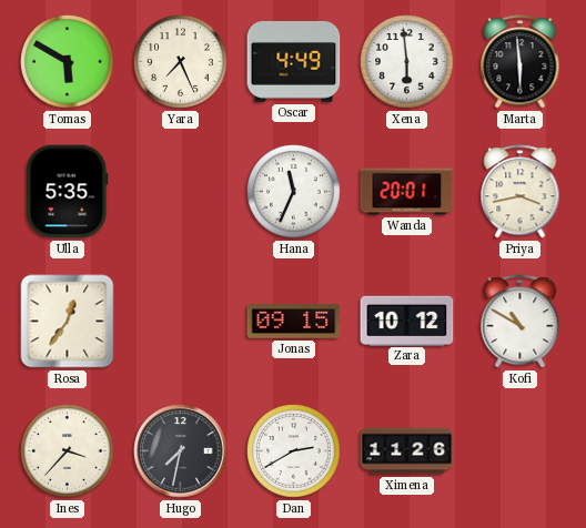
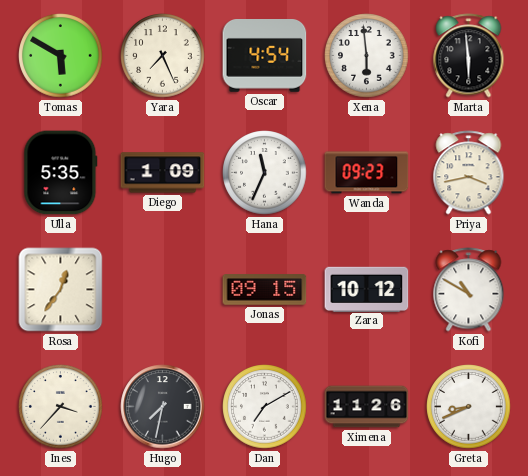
Oscar: 4:49 -> 4:54 (265, 56)
Diego: none -> 1:09 (163, 173)
Wanda: 20:01 -> 09:23 (367, 173)
Dan: 2:40 -> 7:10 (265, 407)
Greta: none -> 8:41 (469, 407)
